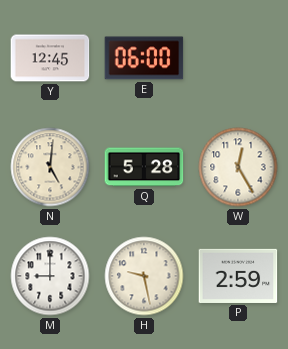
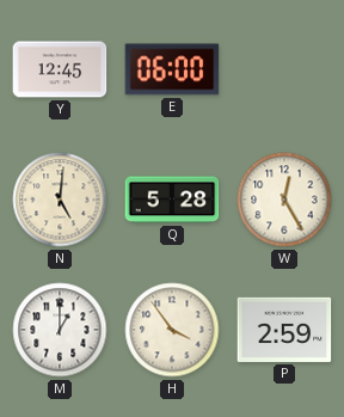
M: 9:00 -> 1:00 (60, 330)
H: 9:28 -> 3:54 (172, 330)
